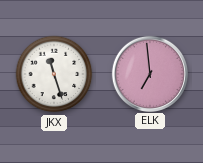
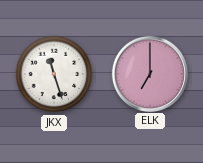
ELK: 6:59 -> 7:00 (149, 73)
